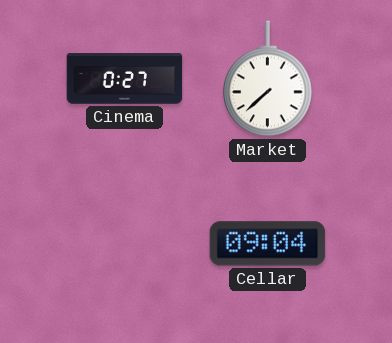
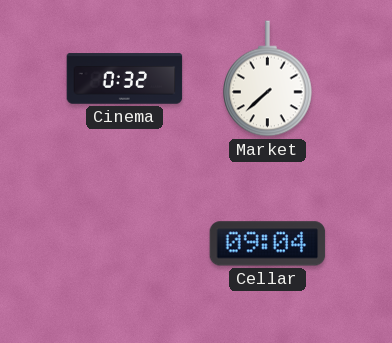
Cinema: 0:27 -> 0:32 (125, 79)
